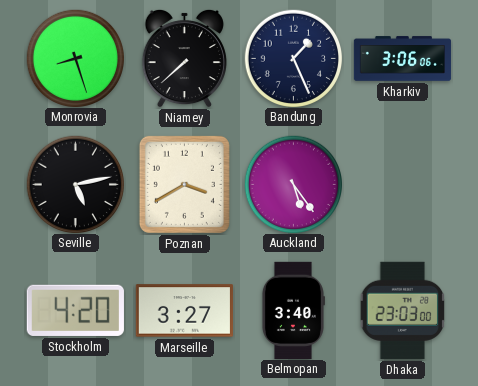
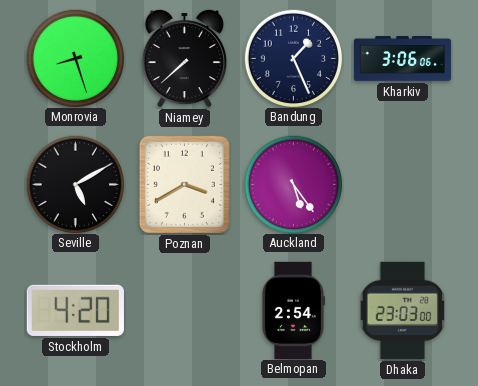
Seville: 5:13 -> 5:10 (75, 184)
Marseille: 3:27 -> none (184, 311)
Belmopan: 3:40 -> 2:54 (293, 310)
